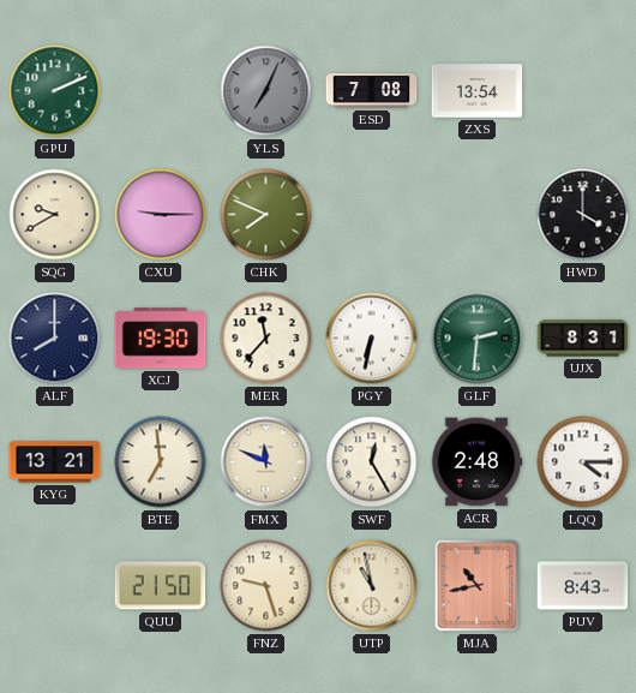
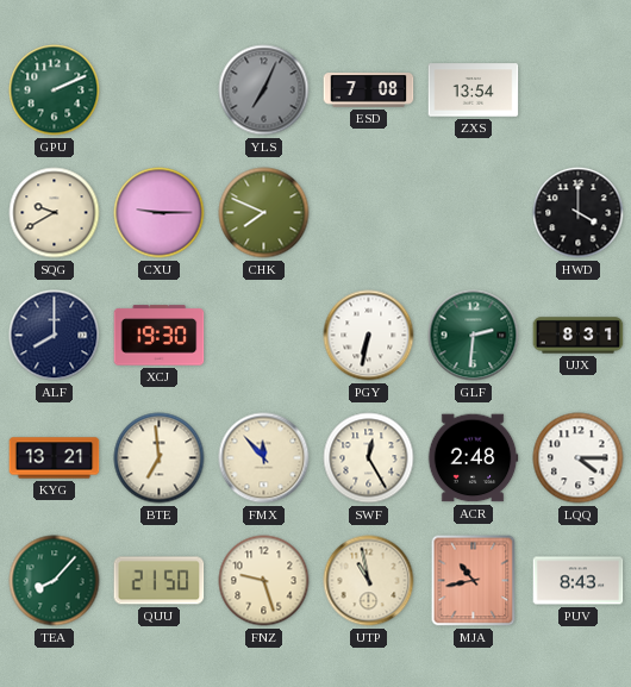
MER: 11:37 -> none (266, 339)
FMX: 11:49 -> 11:53 (264, 458)
TEA: none -> 8:07 (55, 581)
